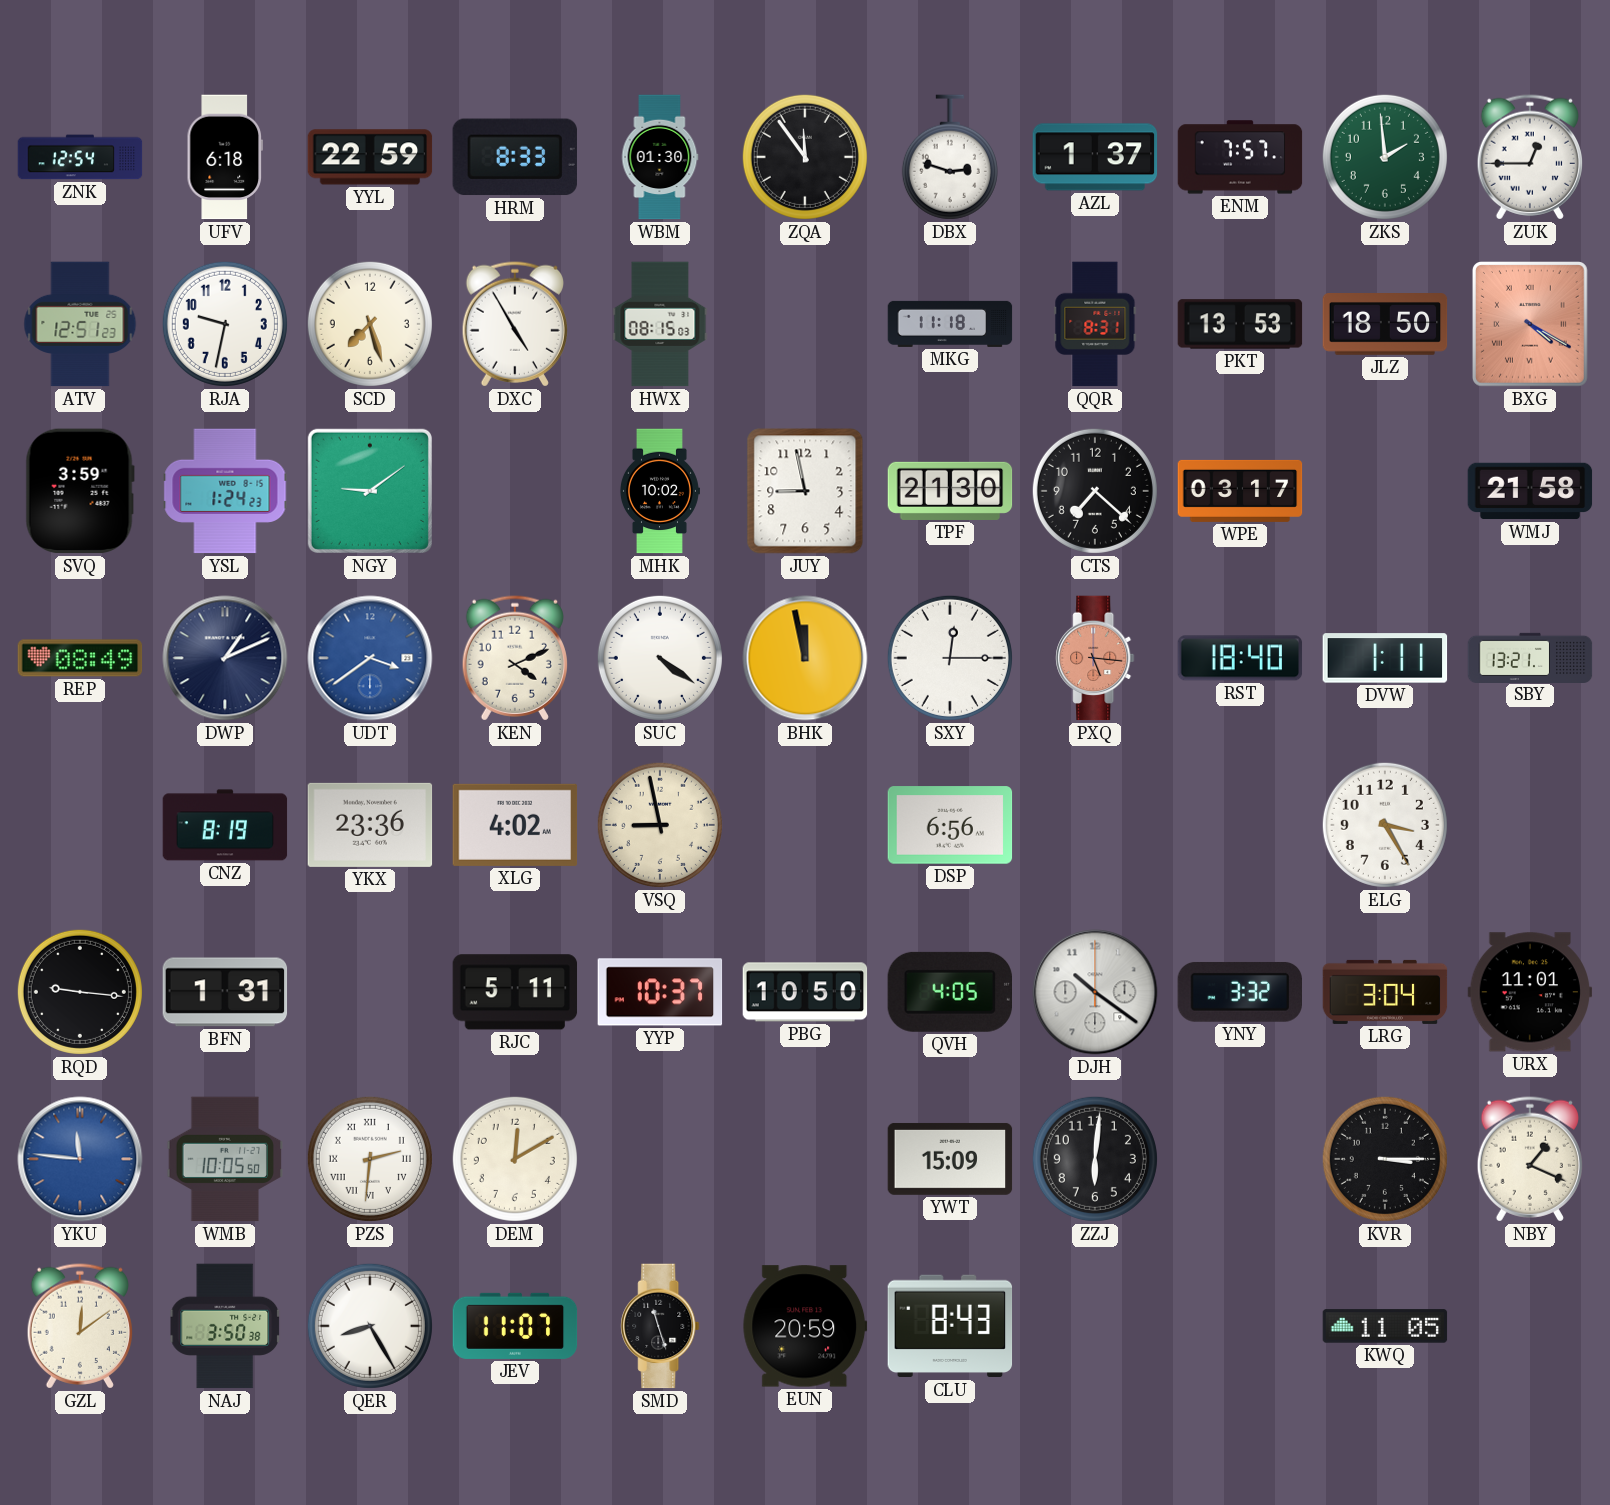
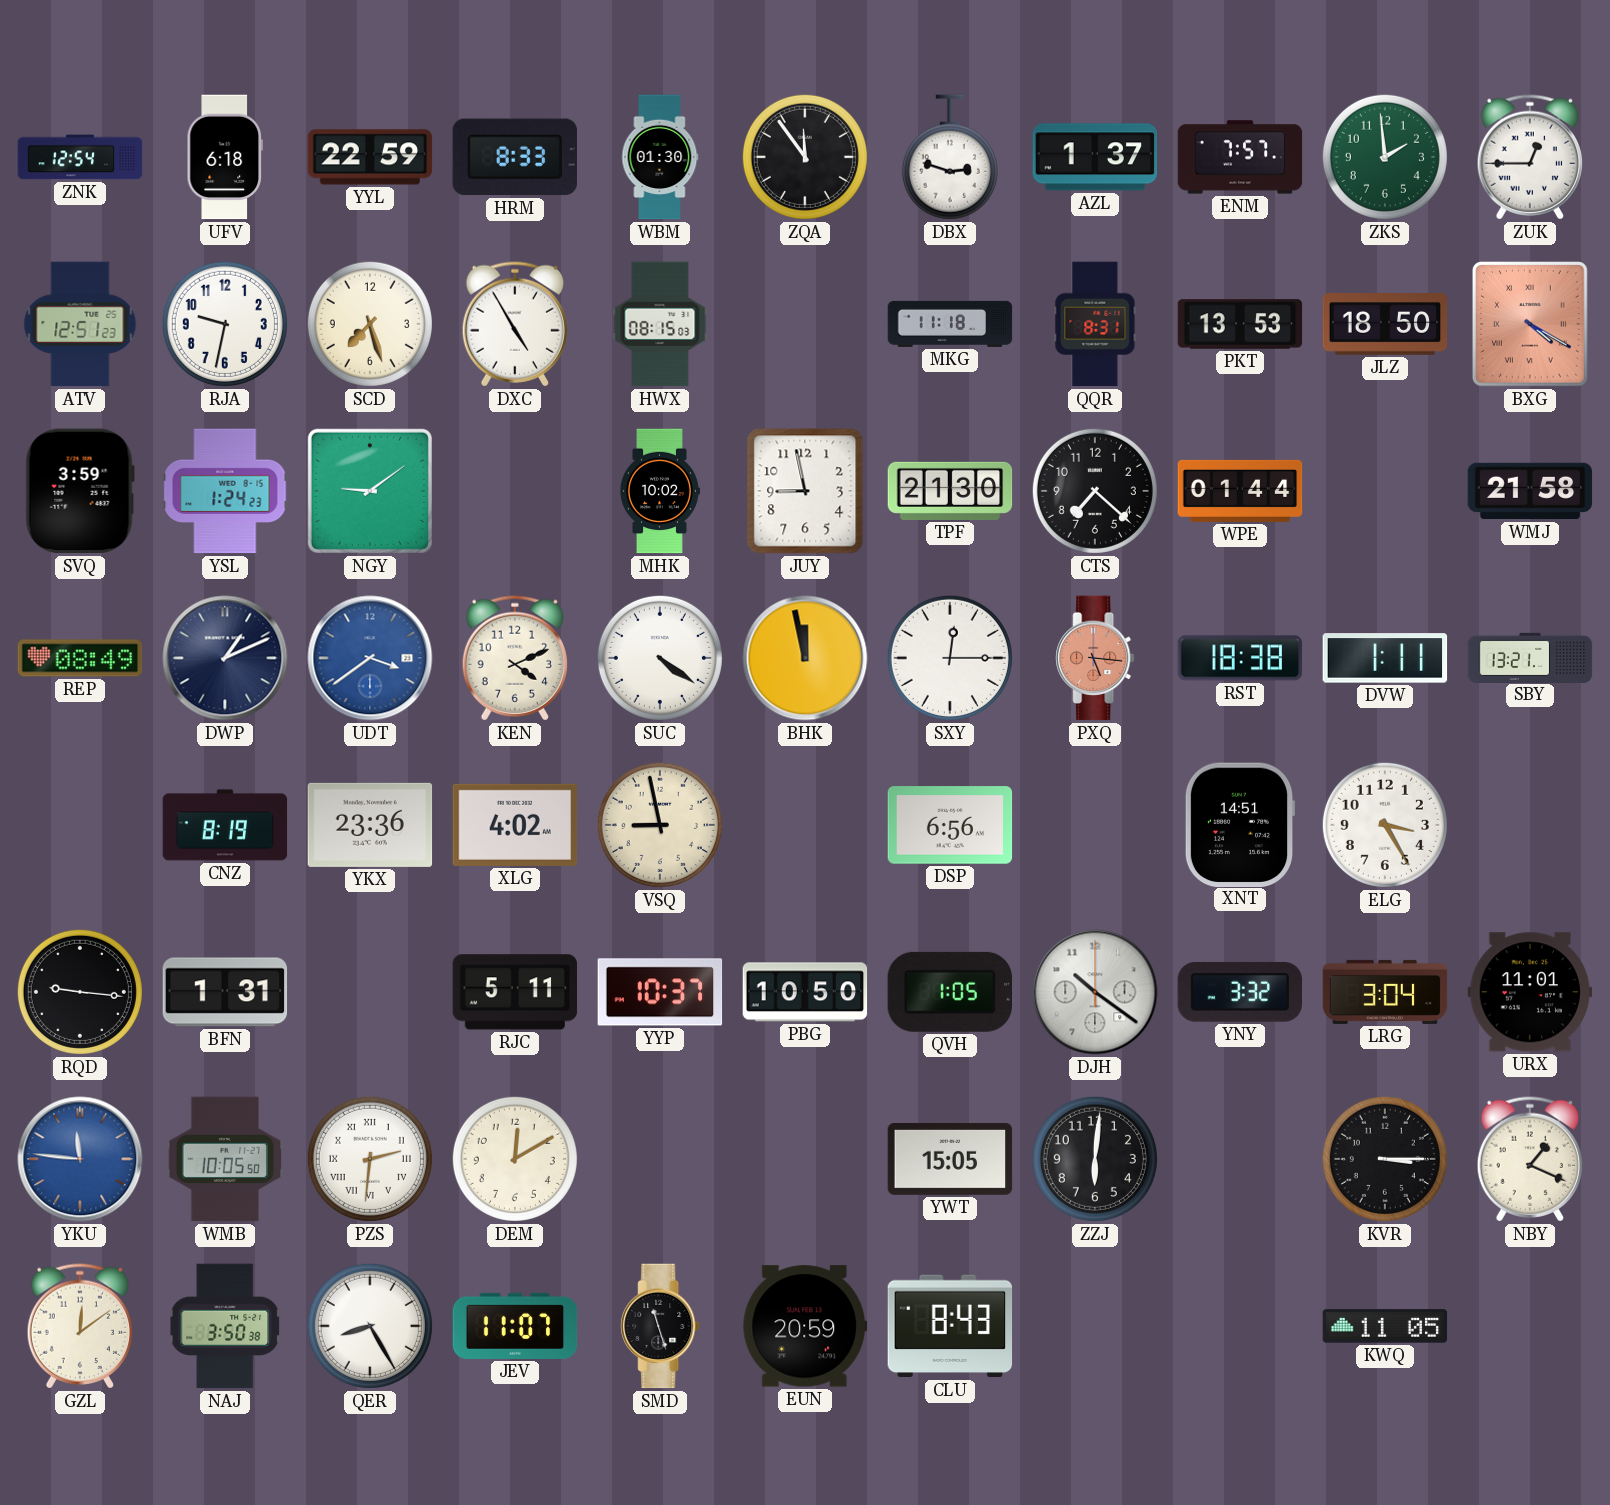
WPE: 03:17 -> 01:44 (1240, 491)
RST: 18:40 -> 18:38 (1240, 658)
XNT: none -> 14:51 (1240, 824)
QVH: 4:05 -> 1:05 (949, 992)
YWT: 15:09 -> 15:05 (950, 1159)
